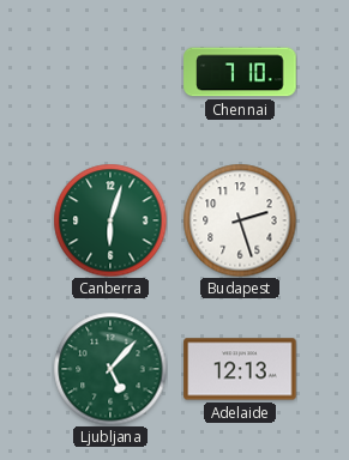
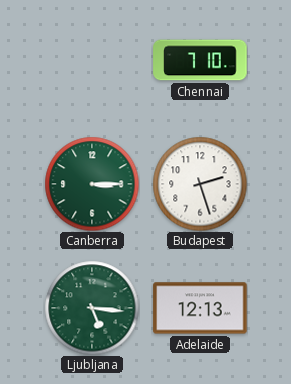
Canberra: 6:03 -> 3:15 (92, 184)
Ljubljana: 5:07 -> 5:16 (92, 308)
